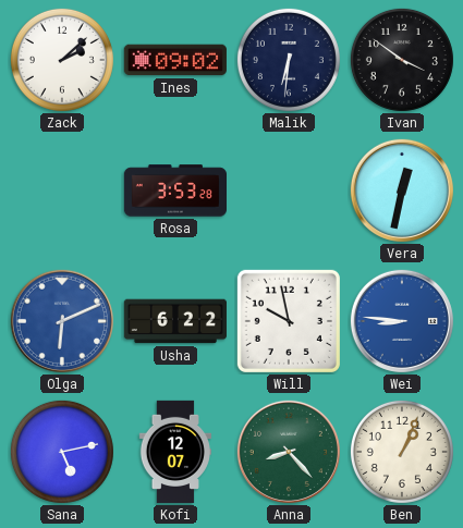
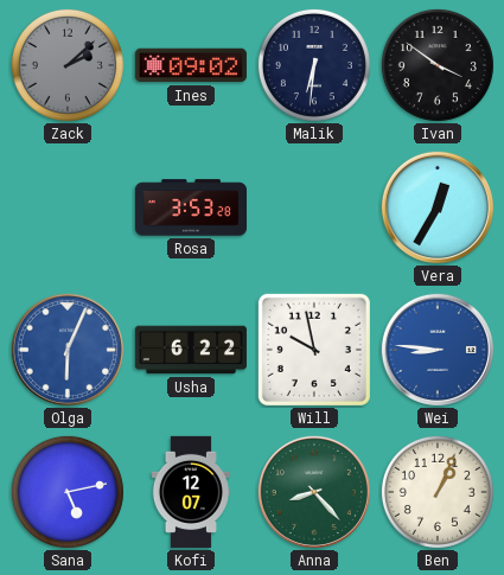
Zack dial: white -> grey (68, 65)
Vera: 12:32 -> 12:35 (438, 207)
Olga: 6:11 -> 6:04 (68, 350)
